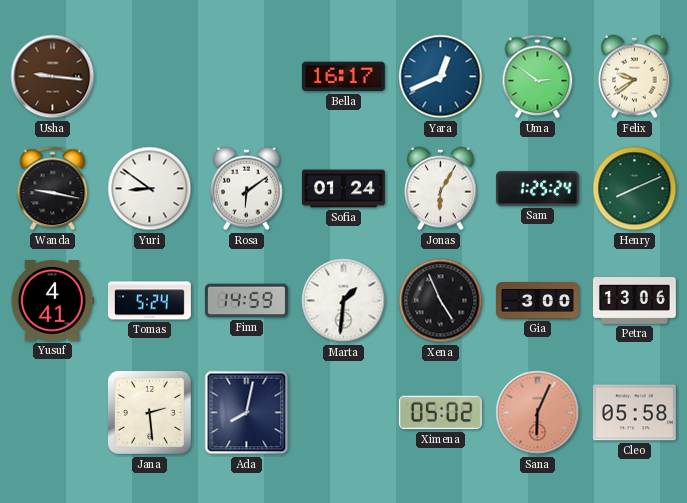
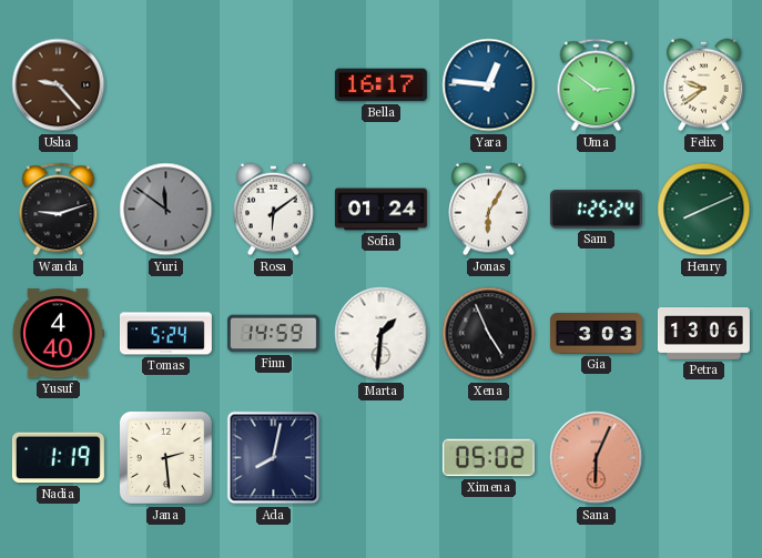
Usha: 9:16 -> 9:23 (59, 85)
Yara: 12:41 -> 12:46 (489, 85)
Wanda: 9:17 -> 9:12 (59, 210)
Yuri: 8:51 -> 11:51 (166, 210)
Yuri dial: white -> grey (166, 210)
Yusuf: 4:41 -> 4:40 (58, 334)
Gia: 3:00 -> 3:03 (596, 334)
Nadia: none -> 1:19 (58, 458)
Cleo: 05:58 -> none (634, 413)
